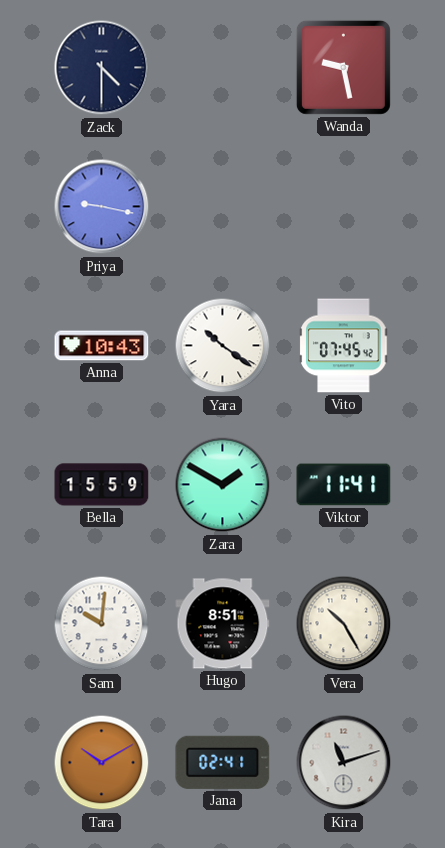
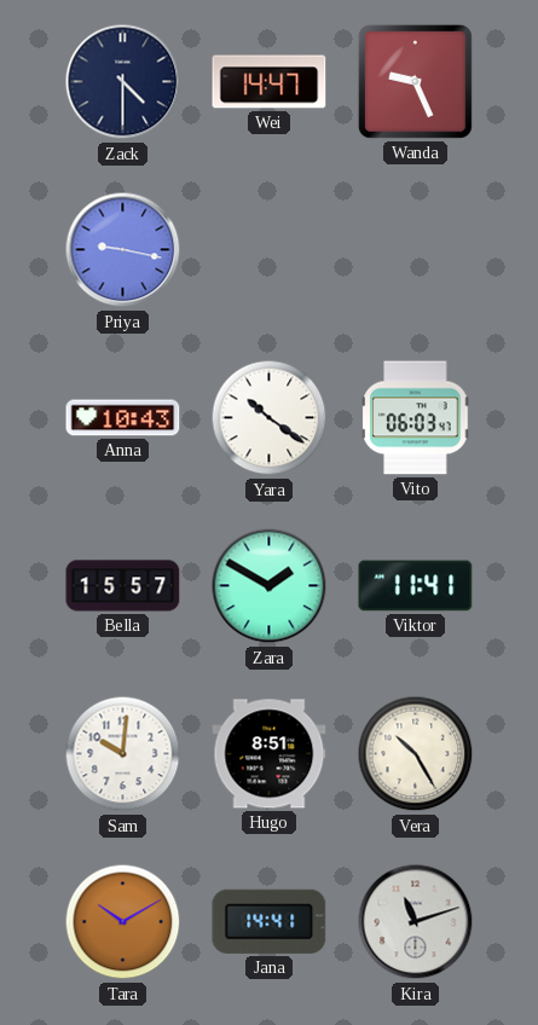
Wei: none -> 14:47 (270, 82)
Wanda: 9:28 -> 9:26 (415, 81)
Vito: 07:45 -> 06:03 (416, 418)
Bella: 15:59 -> 15:57 (123, 586)
Jana: 02:41 -> 14:41 (270, 921)
